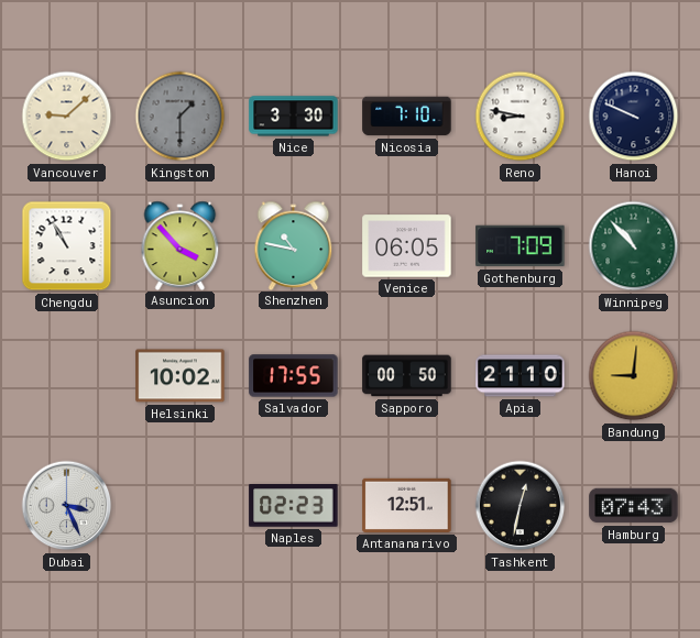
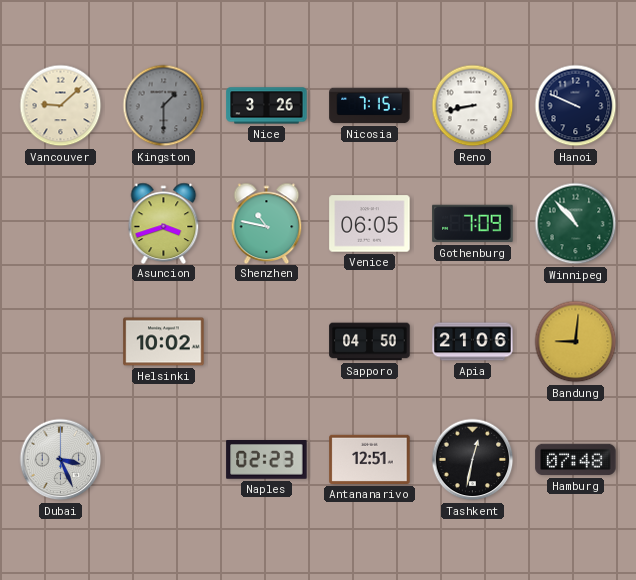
Nice: 3:30 -> 3:26 (267, 106)
Nicosia: 7:10 -> 7:15 (370, 106)
Reno: 8:47 -> 8:43 (473, 106)
Chengdu: 10:55 -> none (67, 246)
Asuncion: 3:53 -> 3:42 (164, 223)
Salvador: 17:55 -> none (294, 376)
Sapporo: 00:50 -> 04:50 (370, 342)
Apia: 21:10 -> 21:06 (473, 342)
Hamburg: 07:43 -> 07:48 (576, 460)
